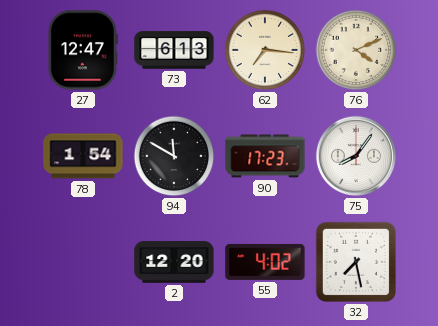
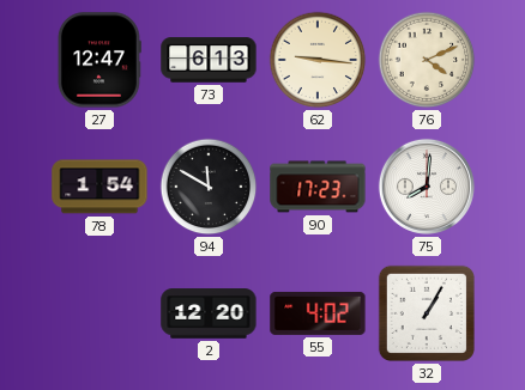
62: 7:16 -> 9:16 (318, 60)
75: 8:06 -> 8:01 (427, 187)
32: 7:28 -> 1:05 (427, 313)
